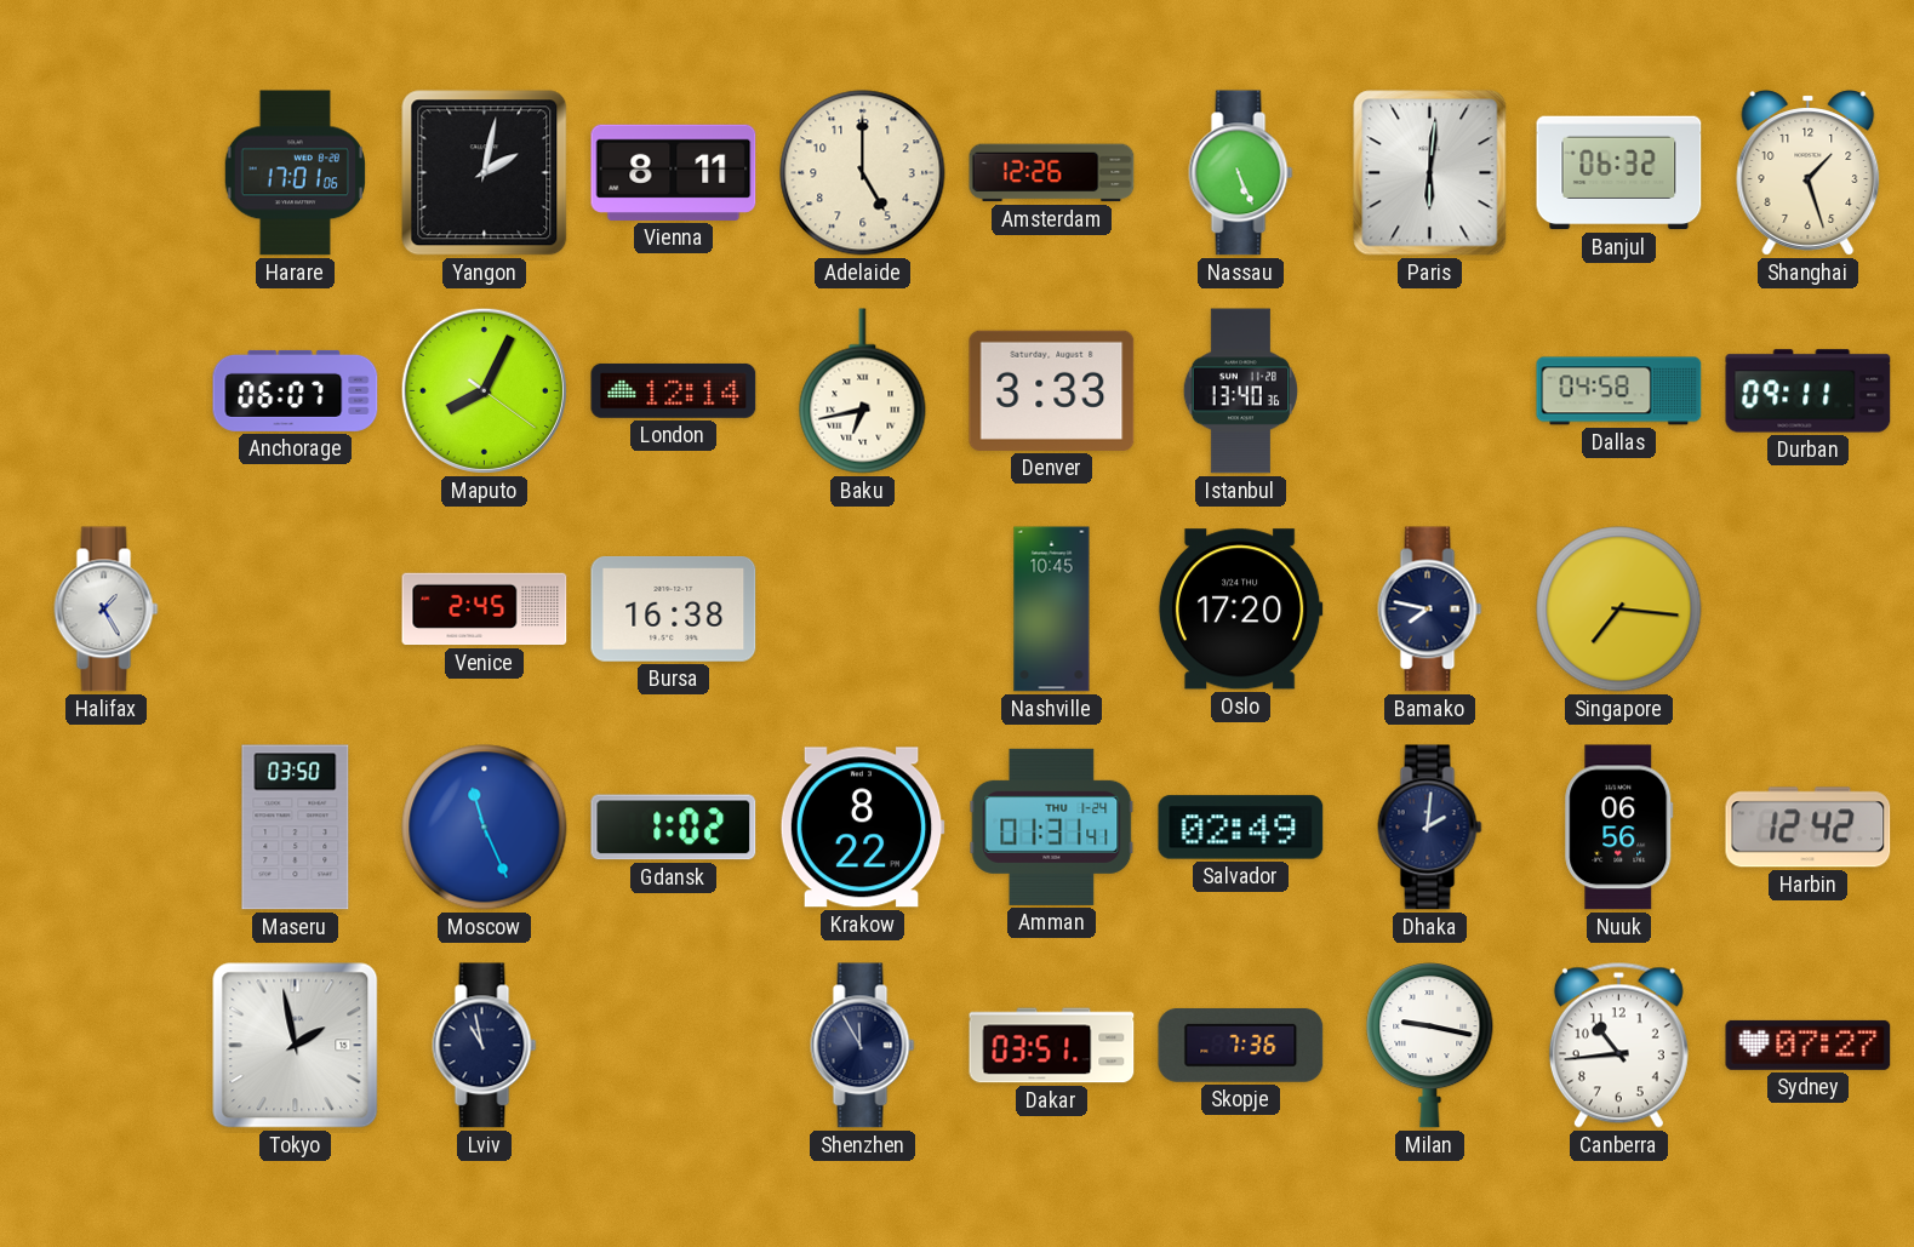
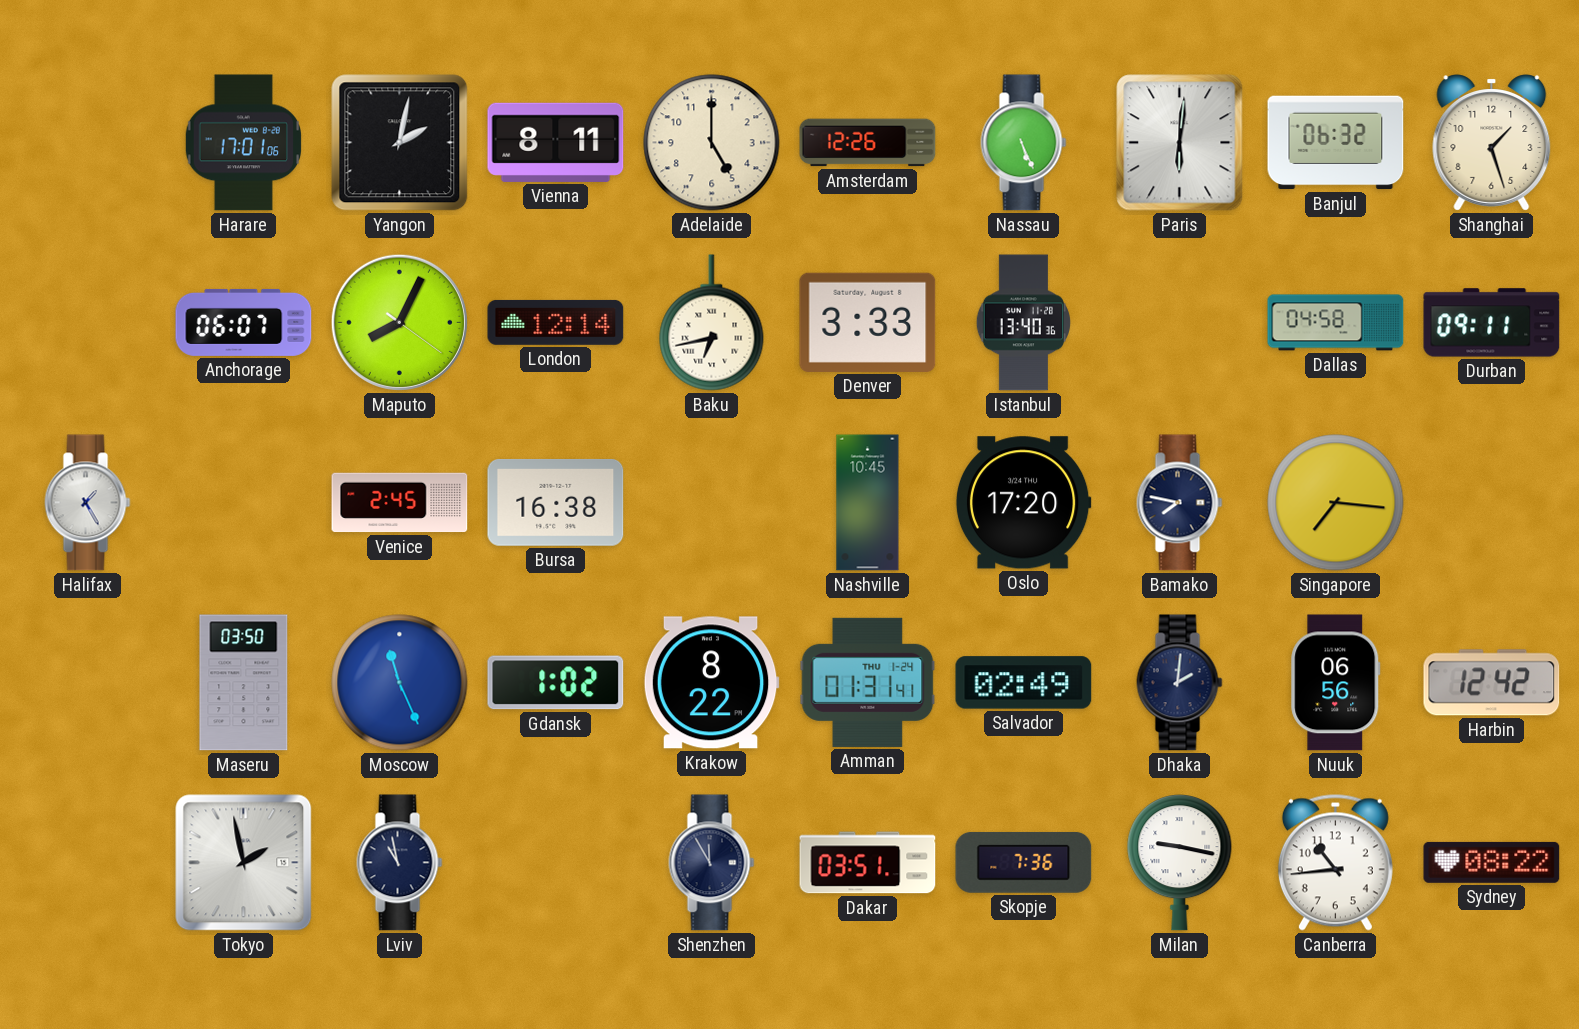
Sydney: 07:27 -> 08:22 (1492, 862)
